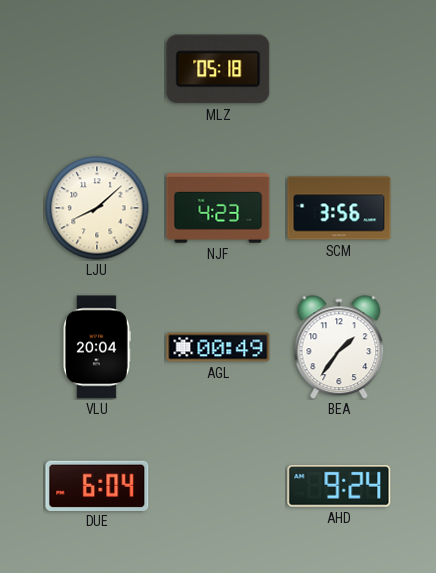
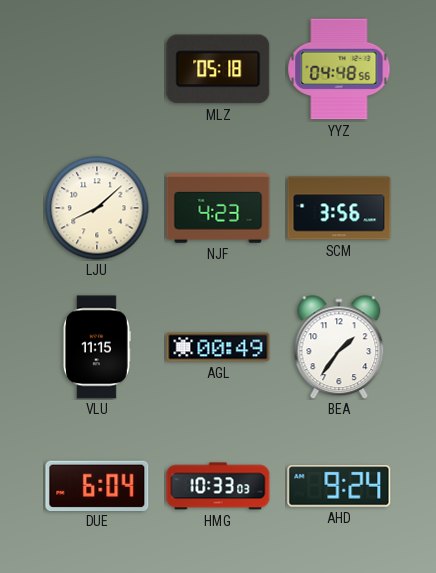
YYZ: none -> 04:48 (339, 69)
VLU: 20:04 -> 11:15 (97, 347)
HMG: none -> 10:33 (218, 486)
